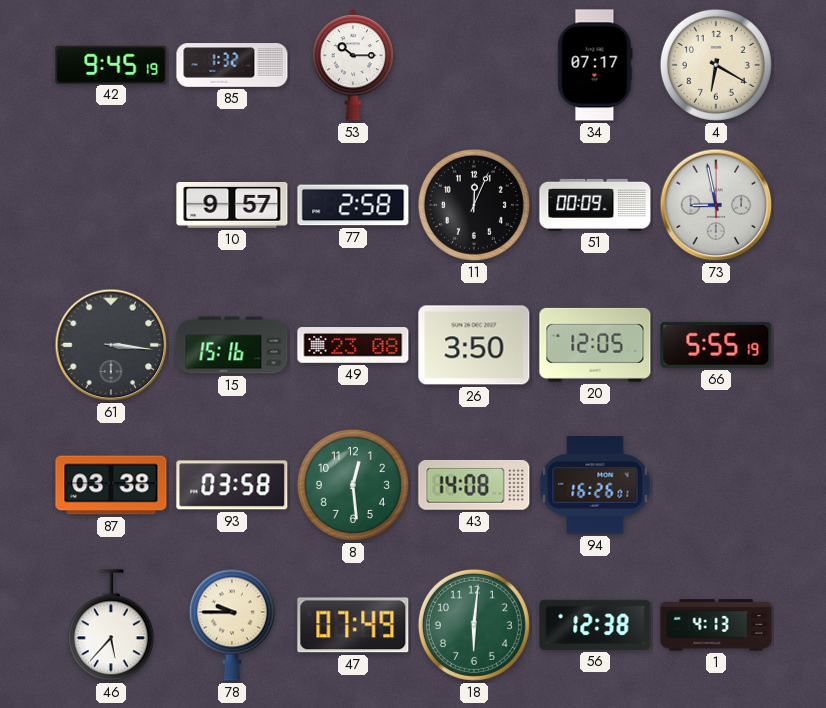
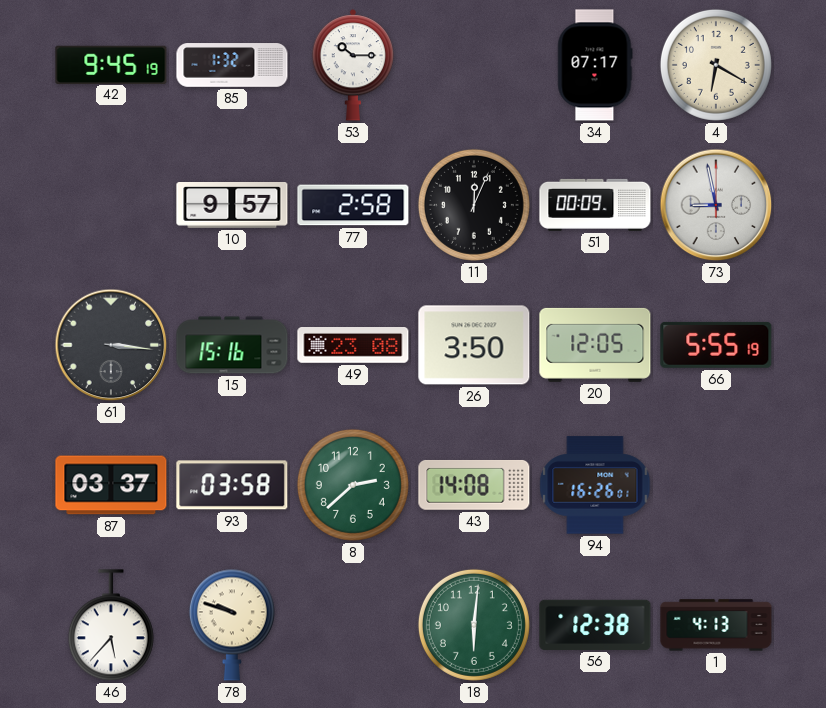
87: 03:38 -> 03:37 (111, 485)
8: 12:29 -> 2:38 (353, 485)
78: 9:45 -> 9:48 (232, 625)
47: 07:49 -> none (353, 625)
